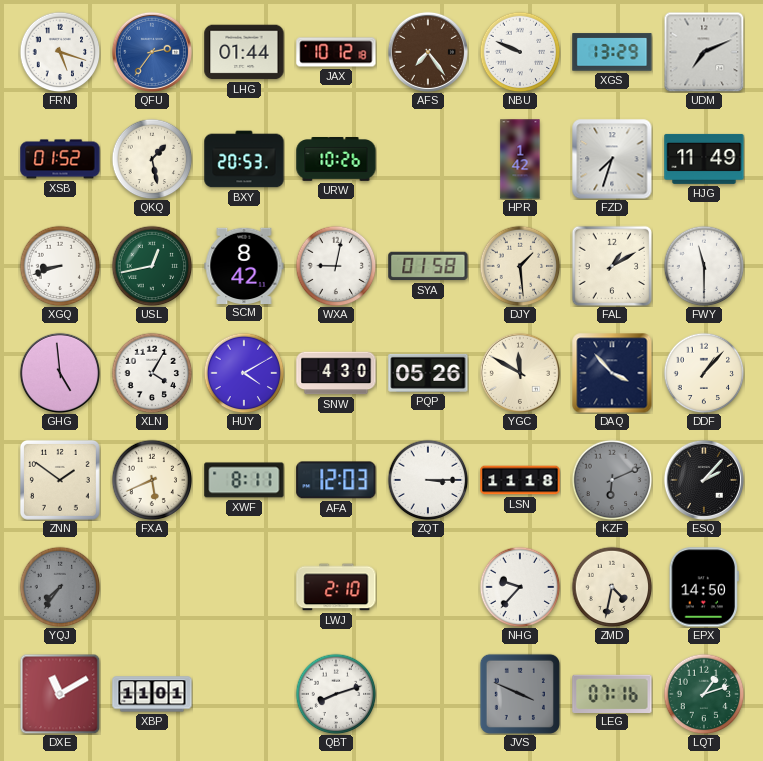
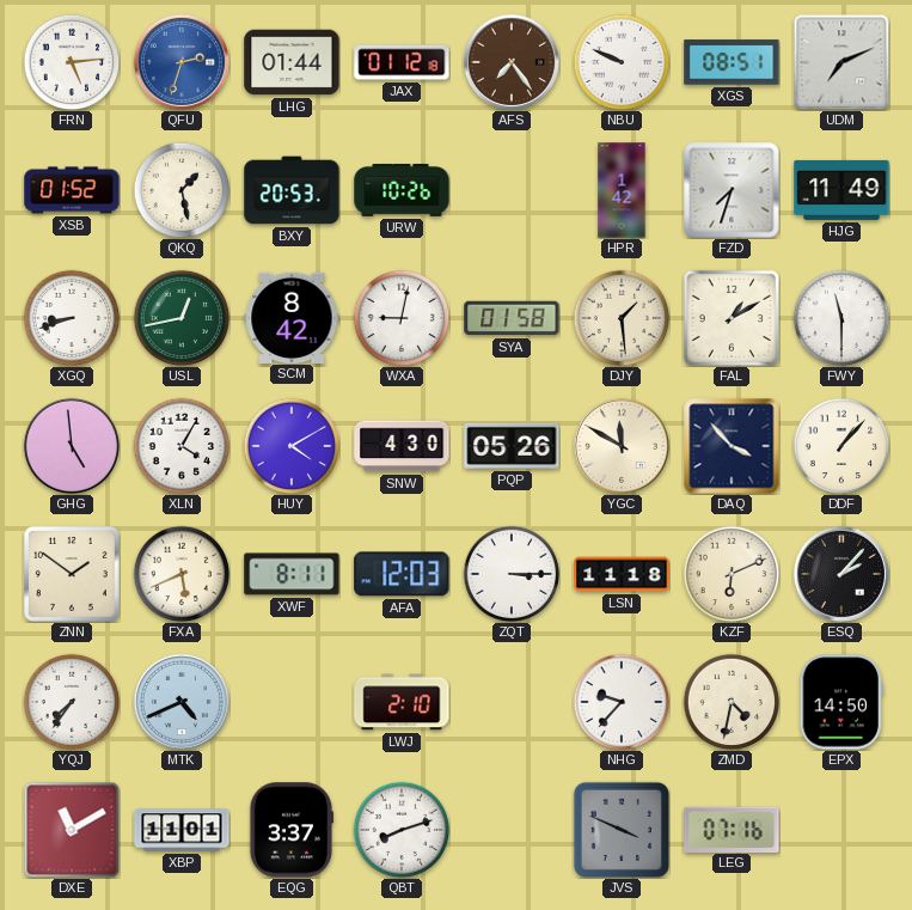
FRN: 5:18 -> 5:14 (72, 62)
QFU: 2:36 -> 2:33 (182, 62)
JAX: 10:12 -> 01:12 (402, 62)
XGS: 13:29 -> 08:51 (732, 62)
KZF dial: grey -> cream (732, 574)
YQJ dial: grey -> white (72, 702)
MTK: none -> 4:41 (182, 702)
EQG: none -> 3:37 (290, 830)
LQT: 1:12 -> none (704, 694)
